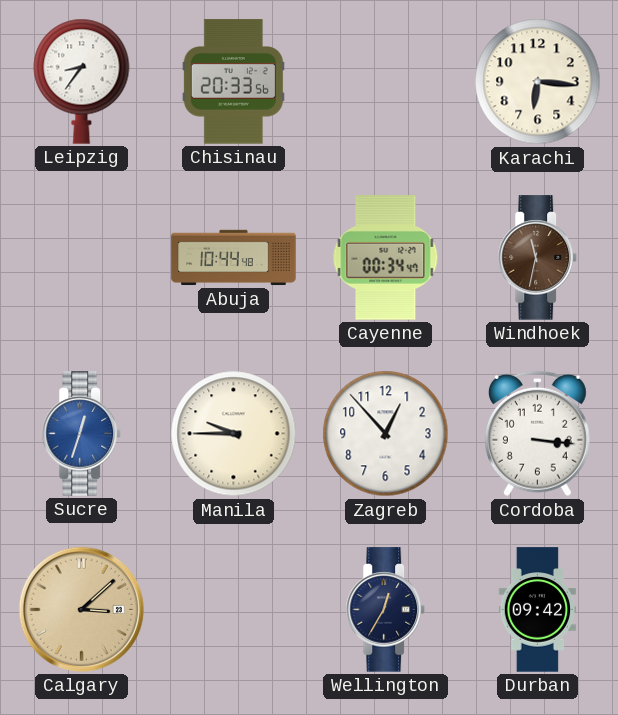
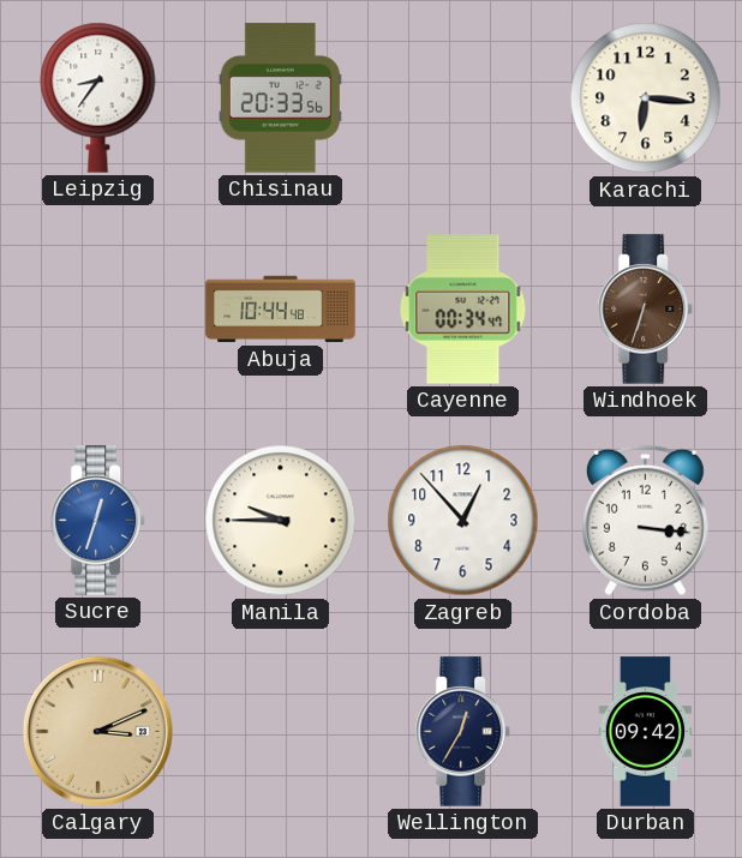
Windhoek: 11:32 -> 6:33 (646, 310)
Calgary: 3:08 -> 3:11 (97, 731)
